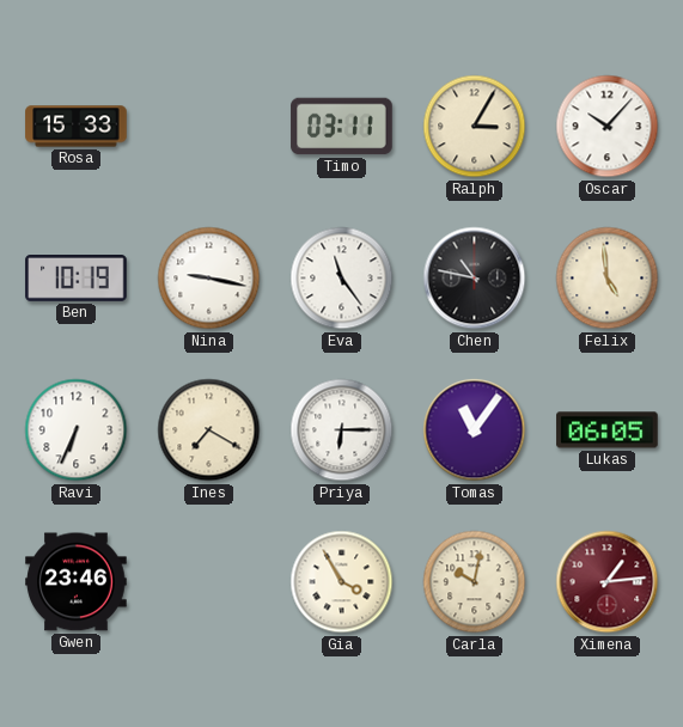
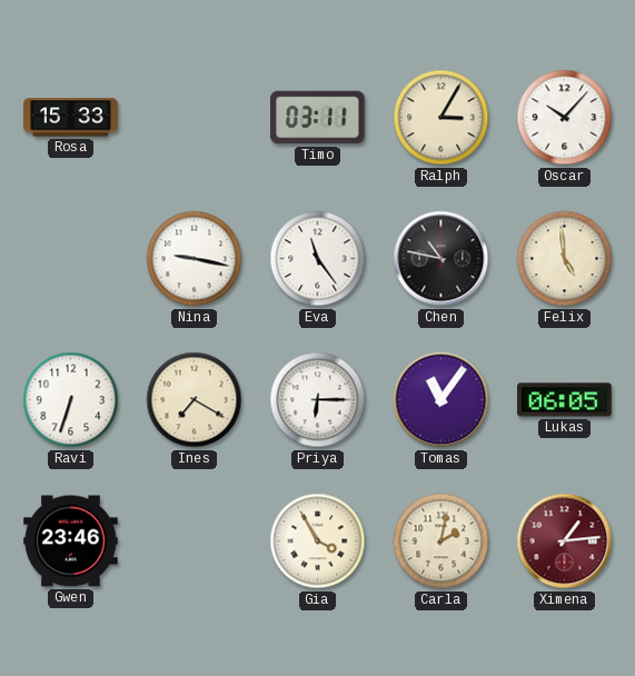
Ben: 10:19 -> none (77, 279)
Ravi: 6:34 -> 6:33 (71, 400)
Carla: 10:02 -> 2:02 (441, 541)
